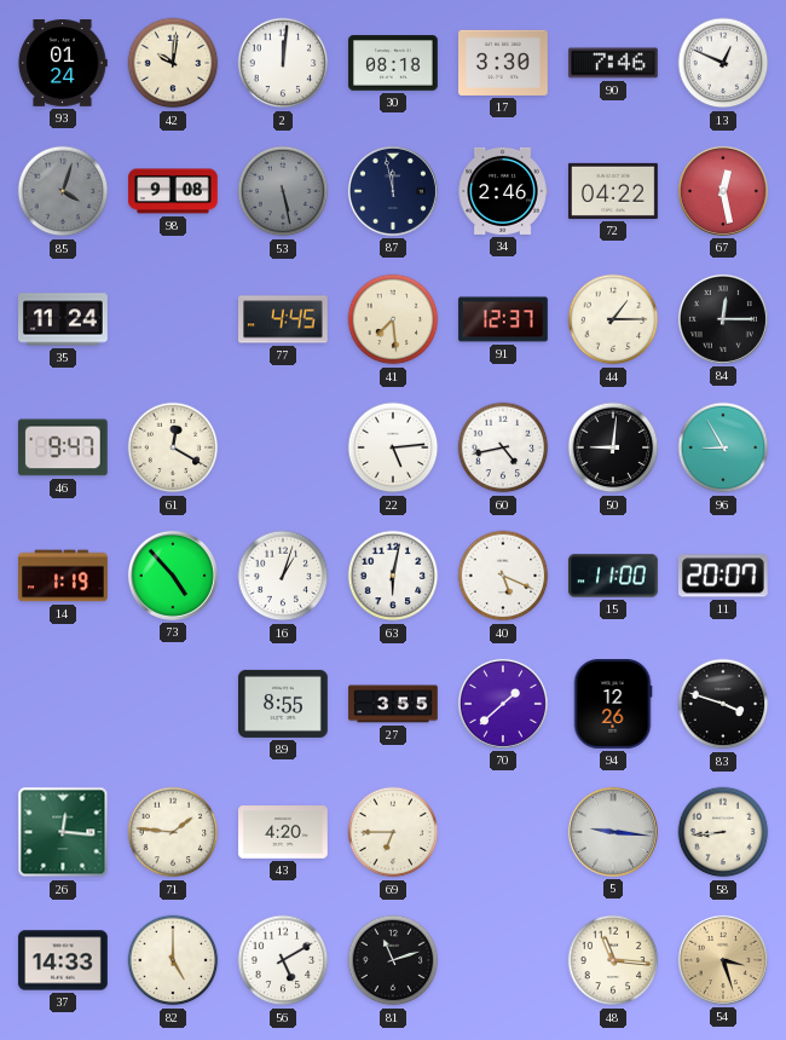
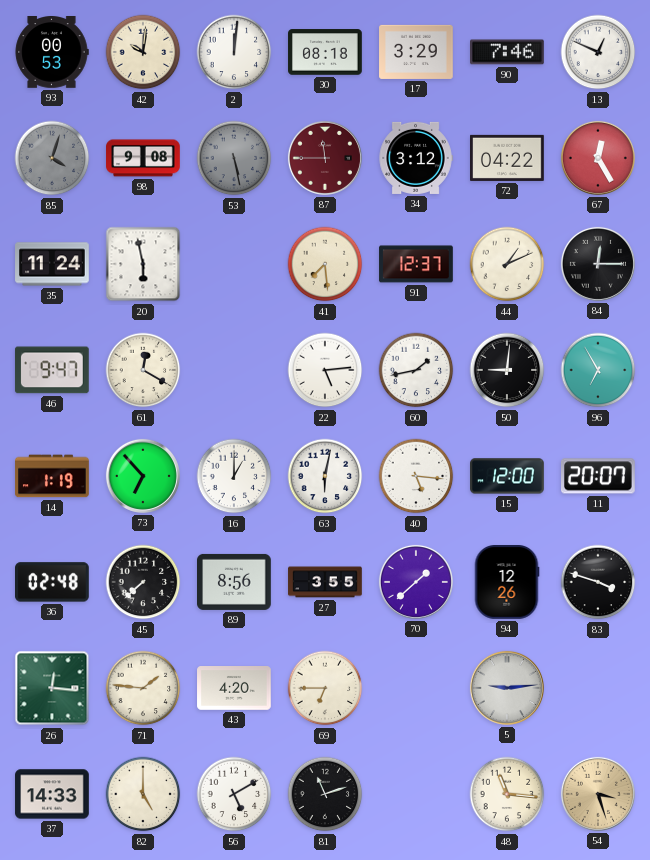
93: 01:24 -> 00:53 (52, 53)
17: 3:30 -> 3:29 (416, 52)
87: 11:58 -> 11:45 (325, 158)
87 dial: navy -> burgundy (325, 158)
34: 2:46 -> 3:12 (416, 158)
67: 12:28 -> 12:25 (598, 158)
20: none -> 5:58 (143, 264)
77: 4:45 -> none (284, 319)
44: 1:15 -> 1:11 (507, 264)
60: 4:43 -> 1:43 (416, 370)
96: 8:55 -> 6:55 (598, 370)
73: 4:53 -> 6:53 (143, 476)
16: 1:03 -> 1:00 (234, 476)
40: 5:19 -> 5:16 (416, 476)
15: 11:00 -> 12:00 (507, 476)
36: none -> 02:48 (53, 582)
45: none -> 7:38 (143, 582)
89: 8:55 -> 8:56 (234, 582)
5: 9:16 -> 9:14 (507, 688)
58: 8:44 -> none (723, 832)
